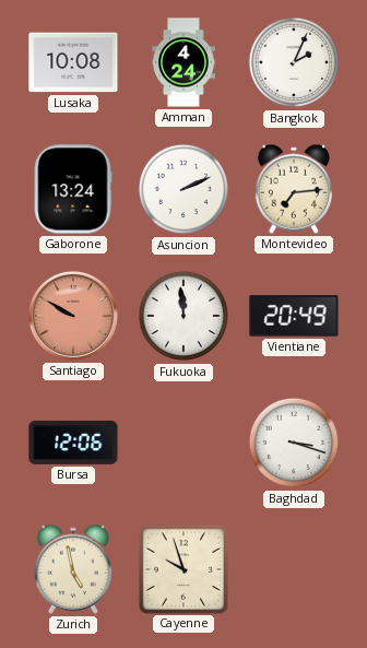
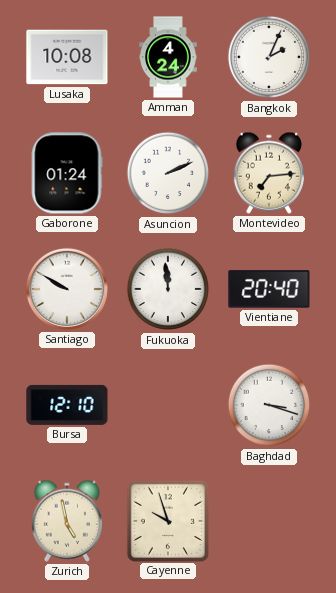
Gaborone: 13:24 -> 01:24 (67, 173)
Santiago dial: salmon -> white (67, 289)
Vientiane: 20:49 -> 20:40 (269, 289)
Bursa: 12:06 -> 12:10 (67, 405)
